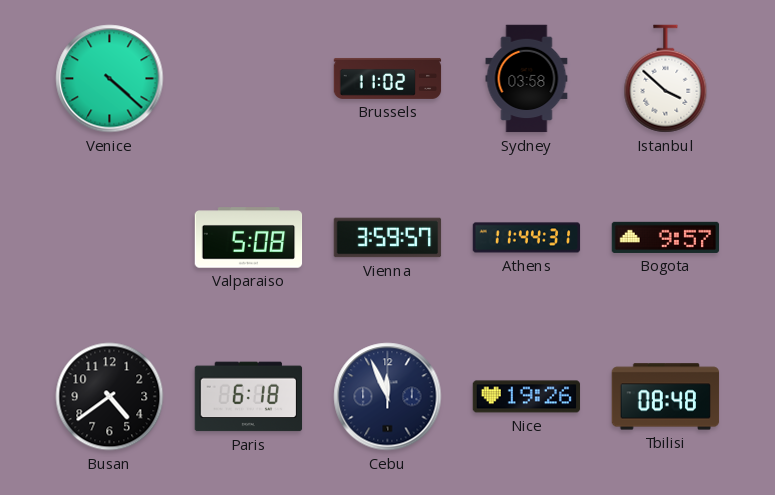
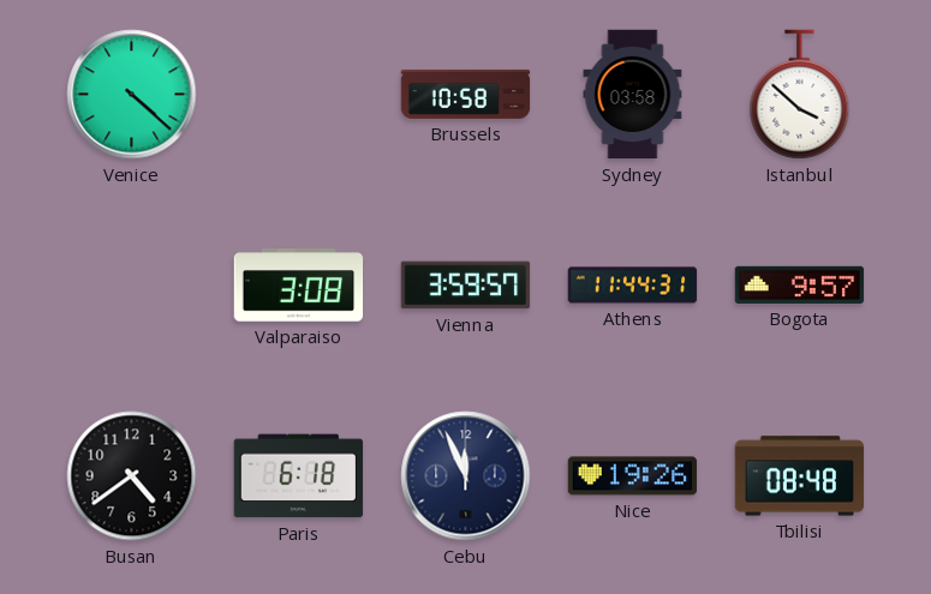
Brussels: 11:02 -> 10:58 (466, 94)
Valparaiso: 5:08 -> 3:08 (299, 286)
